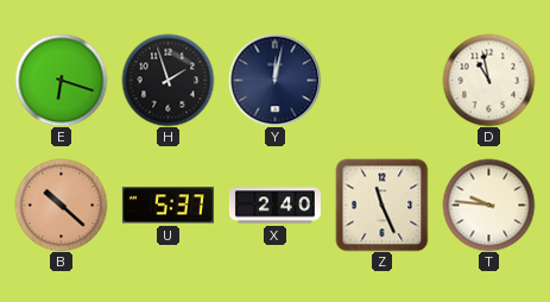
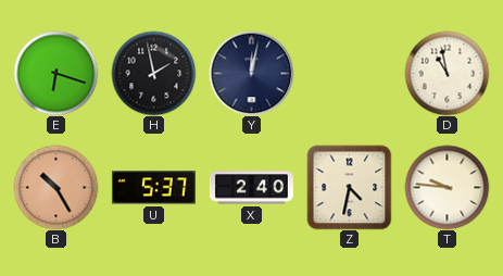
H: 1:57 -> 1:58 (153, 73)
B: 10:22 -> 10:25 (55, 187)
Z: 11:26 -> 4:32 (349, 187)
